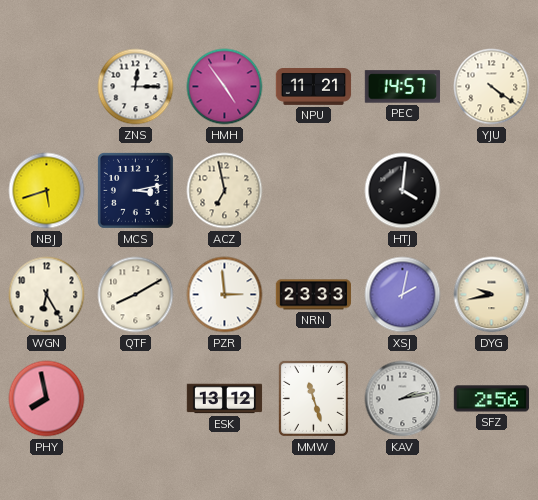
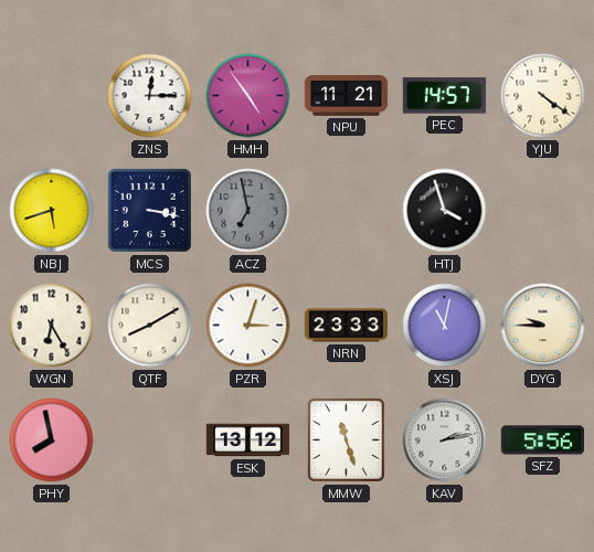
MCS: 3:13 -> 3:17 (149, 210)
ACZ dial: cream -> grey (248, 211)
HTJ: 4:01 -> 3:57 (445, 211)
PZR: 2:59 -> 3:03 (248, 326)
XSJ: 2:02 -> 11:02 (445, 326)
DYG: 9:43 -> 9:45 (543, 326)
SFZ: 2:56 -> 5:56 (543, 440)
